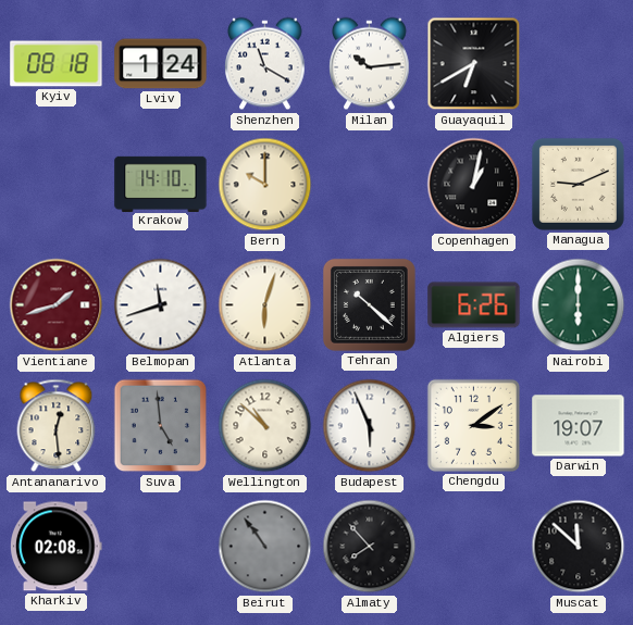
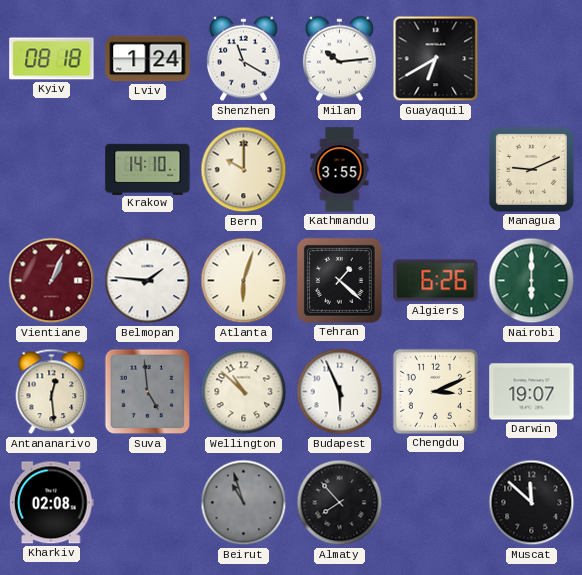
Kathmandu: none -> 3:55 (340, 170)
Copenhagen: 1:02 -> none (474, 185)
Vientiane: 1:42 -> 1:04 (52, 281)
Belmopan: 11:42 -> 1:46 (148, 281)
Tehran: 10:22 -> 1:22 (339, 280)
Chengdu: 3:09 -> 3:11 (435, 391)
Beirut: 10:54 -> 10:57 (244, 503)
